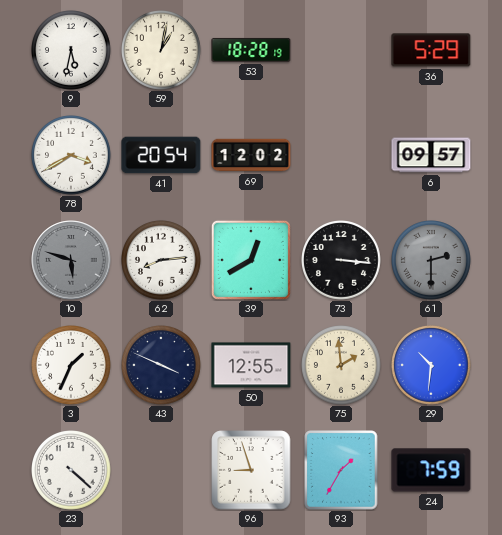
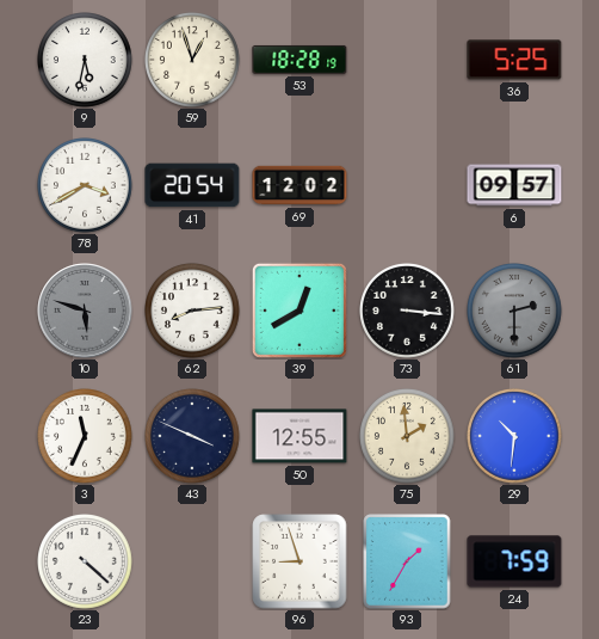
59: 1:02 -> 12:57 (193, 61)
36: 5:29 -> 5:25 (514, 60)
3: 1:34 -> 11:34 (86, 437)
